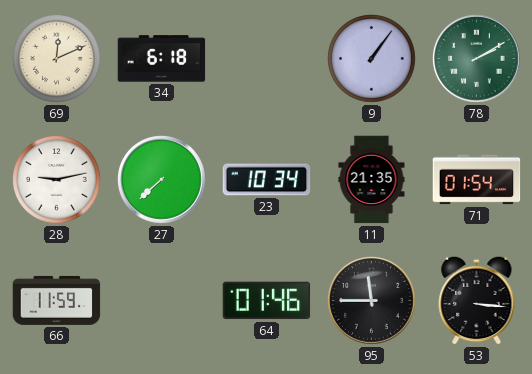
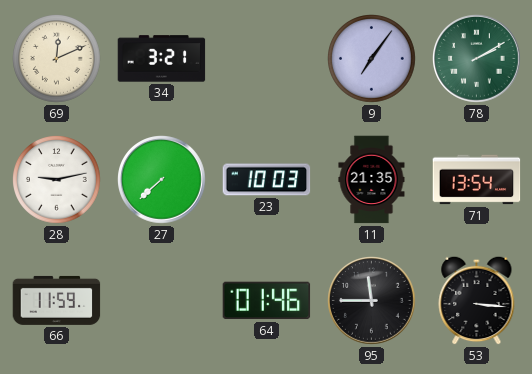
34: 6:18 -> 3:21 (162, 59)
9: 1:06 -> 7:06 (372, 59)
23: 10:34 -> 10:03 (267, 180)
71: 01:54 -> 13:54 (477, 180)
